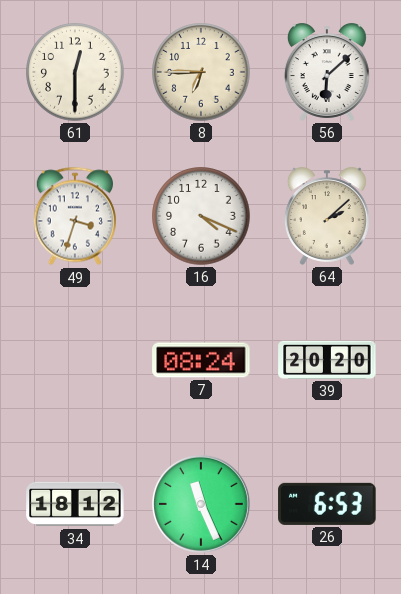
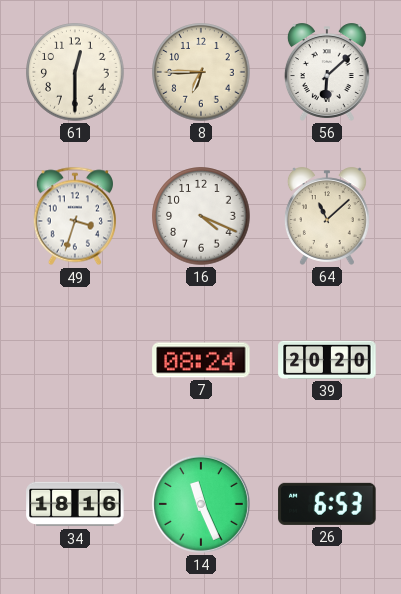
64: 2:08 -> 11:08 (327, 216)
34: 18:12 -> 18:16 (75, 504)
